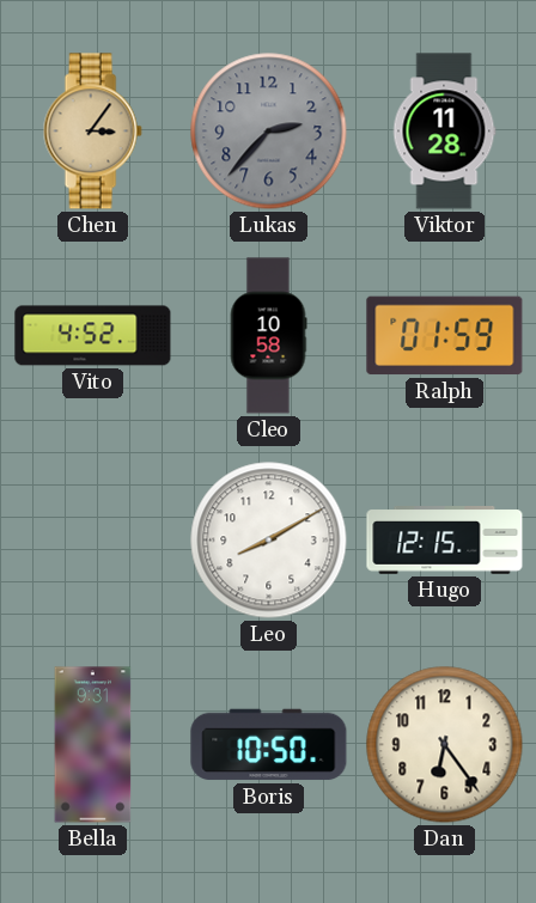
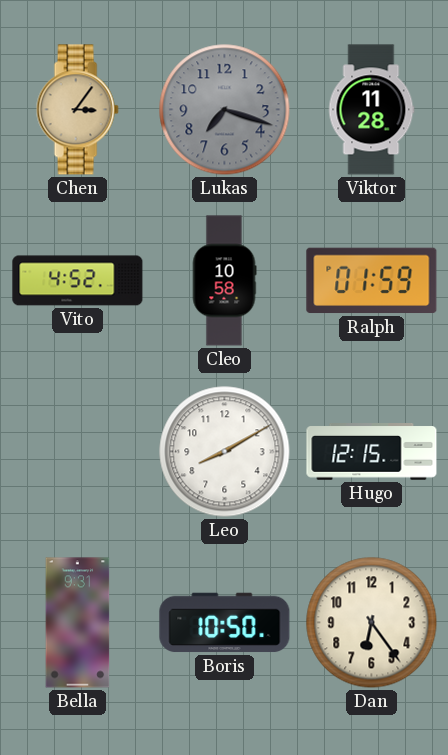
Lukas: 2:37 -> 7:18 (225, 110)
